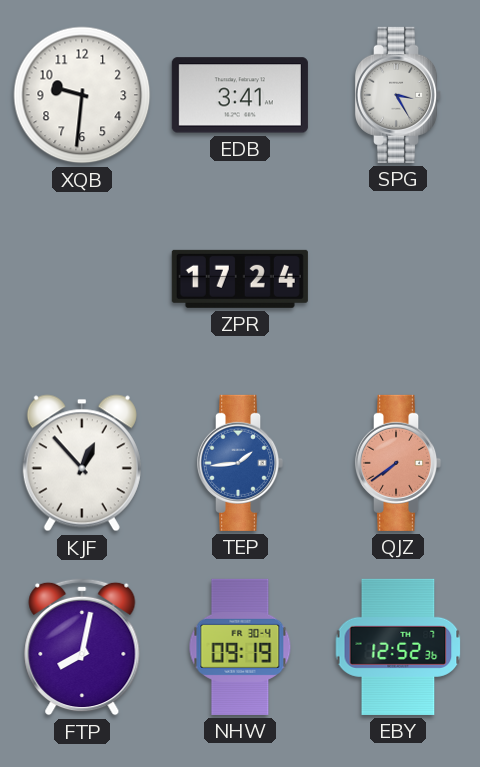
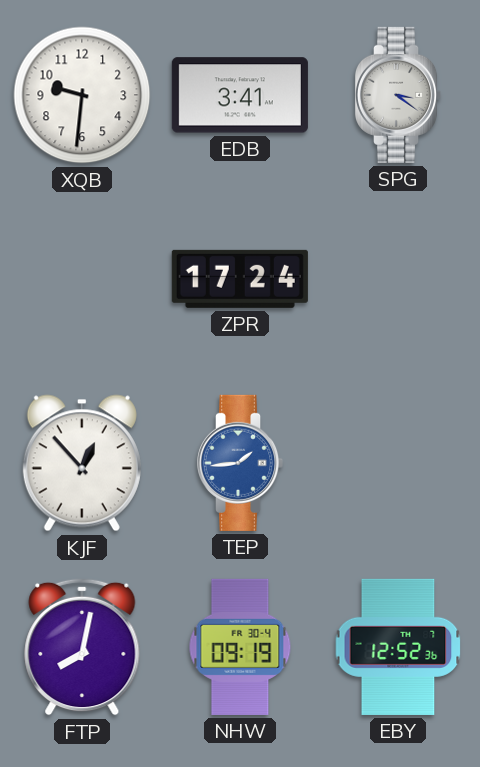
SPG: 3:25 -> 3:21 (398, 95)
QJZ: 7:39 -> none (398, 463)
